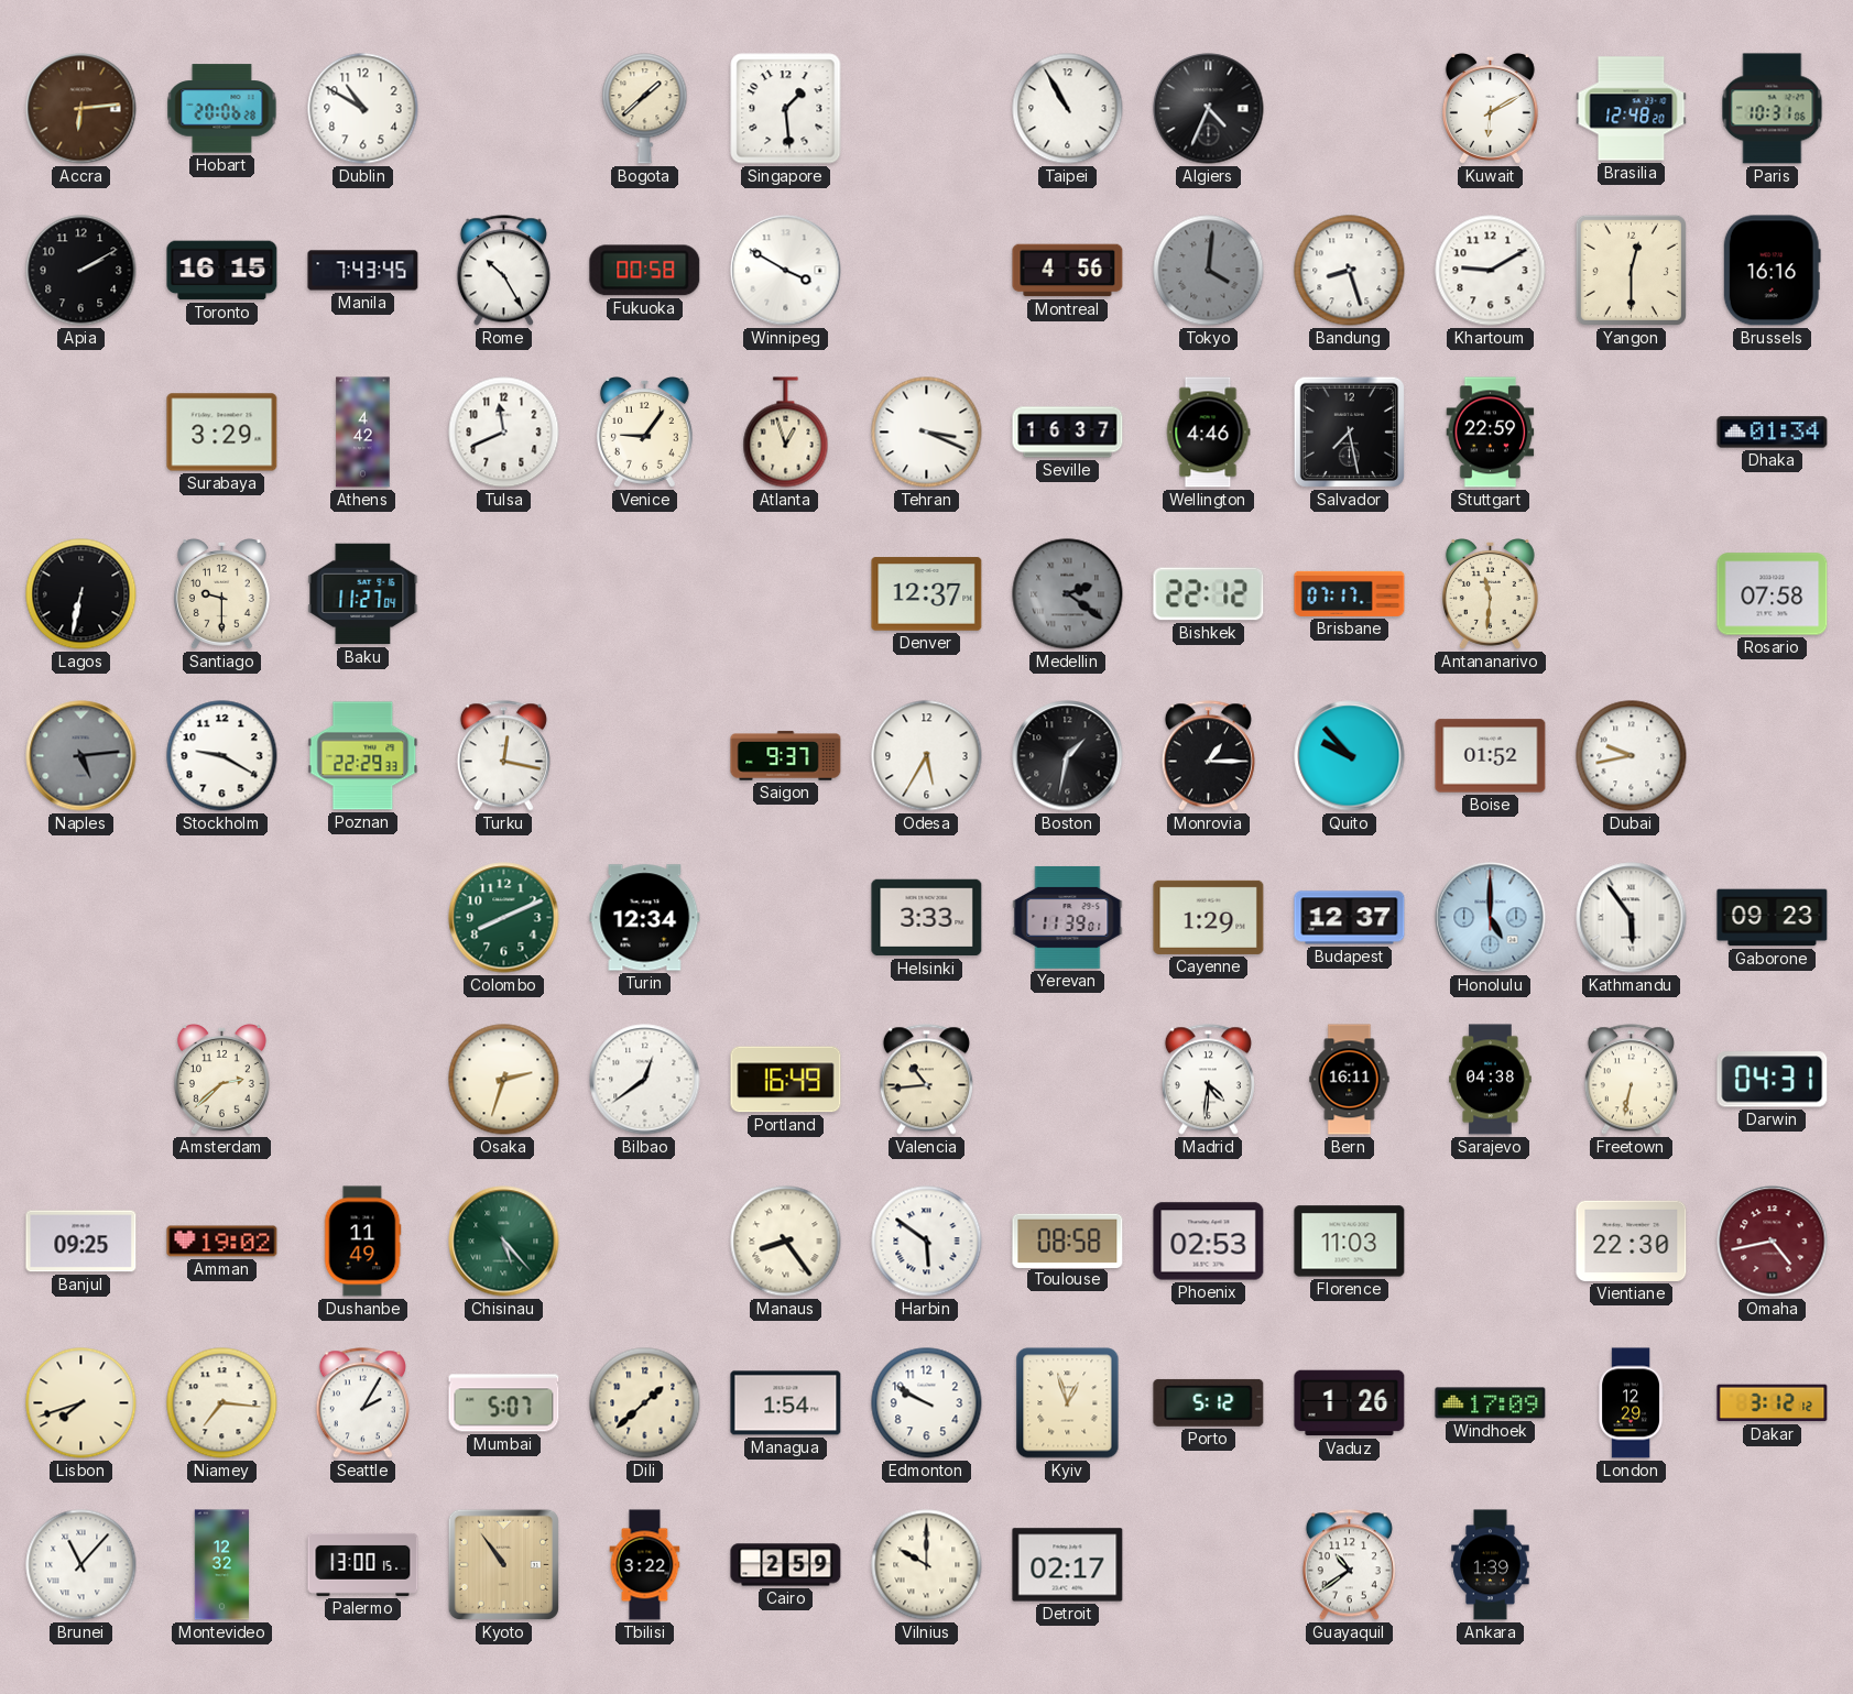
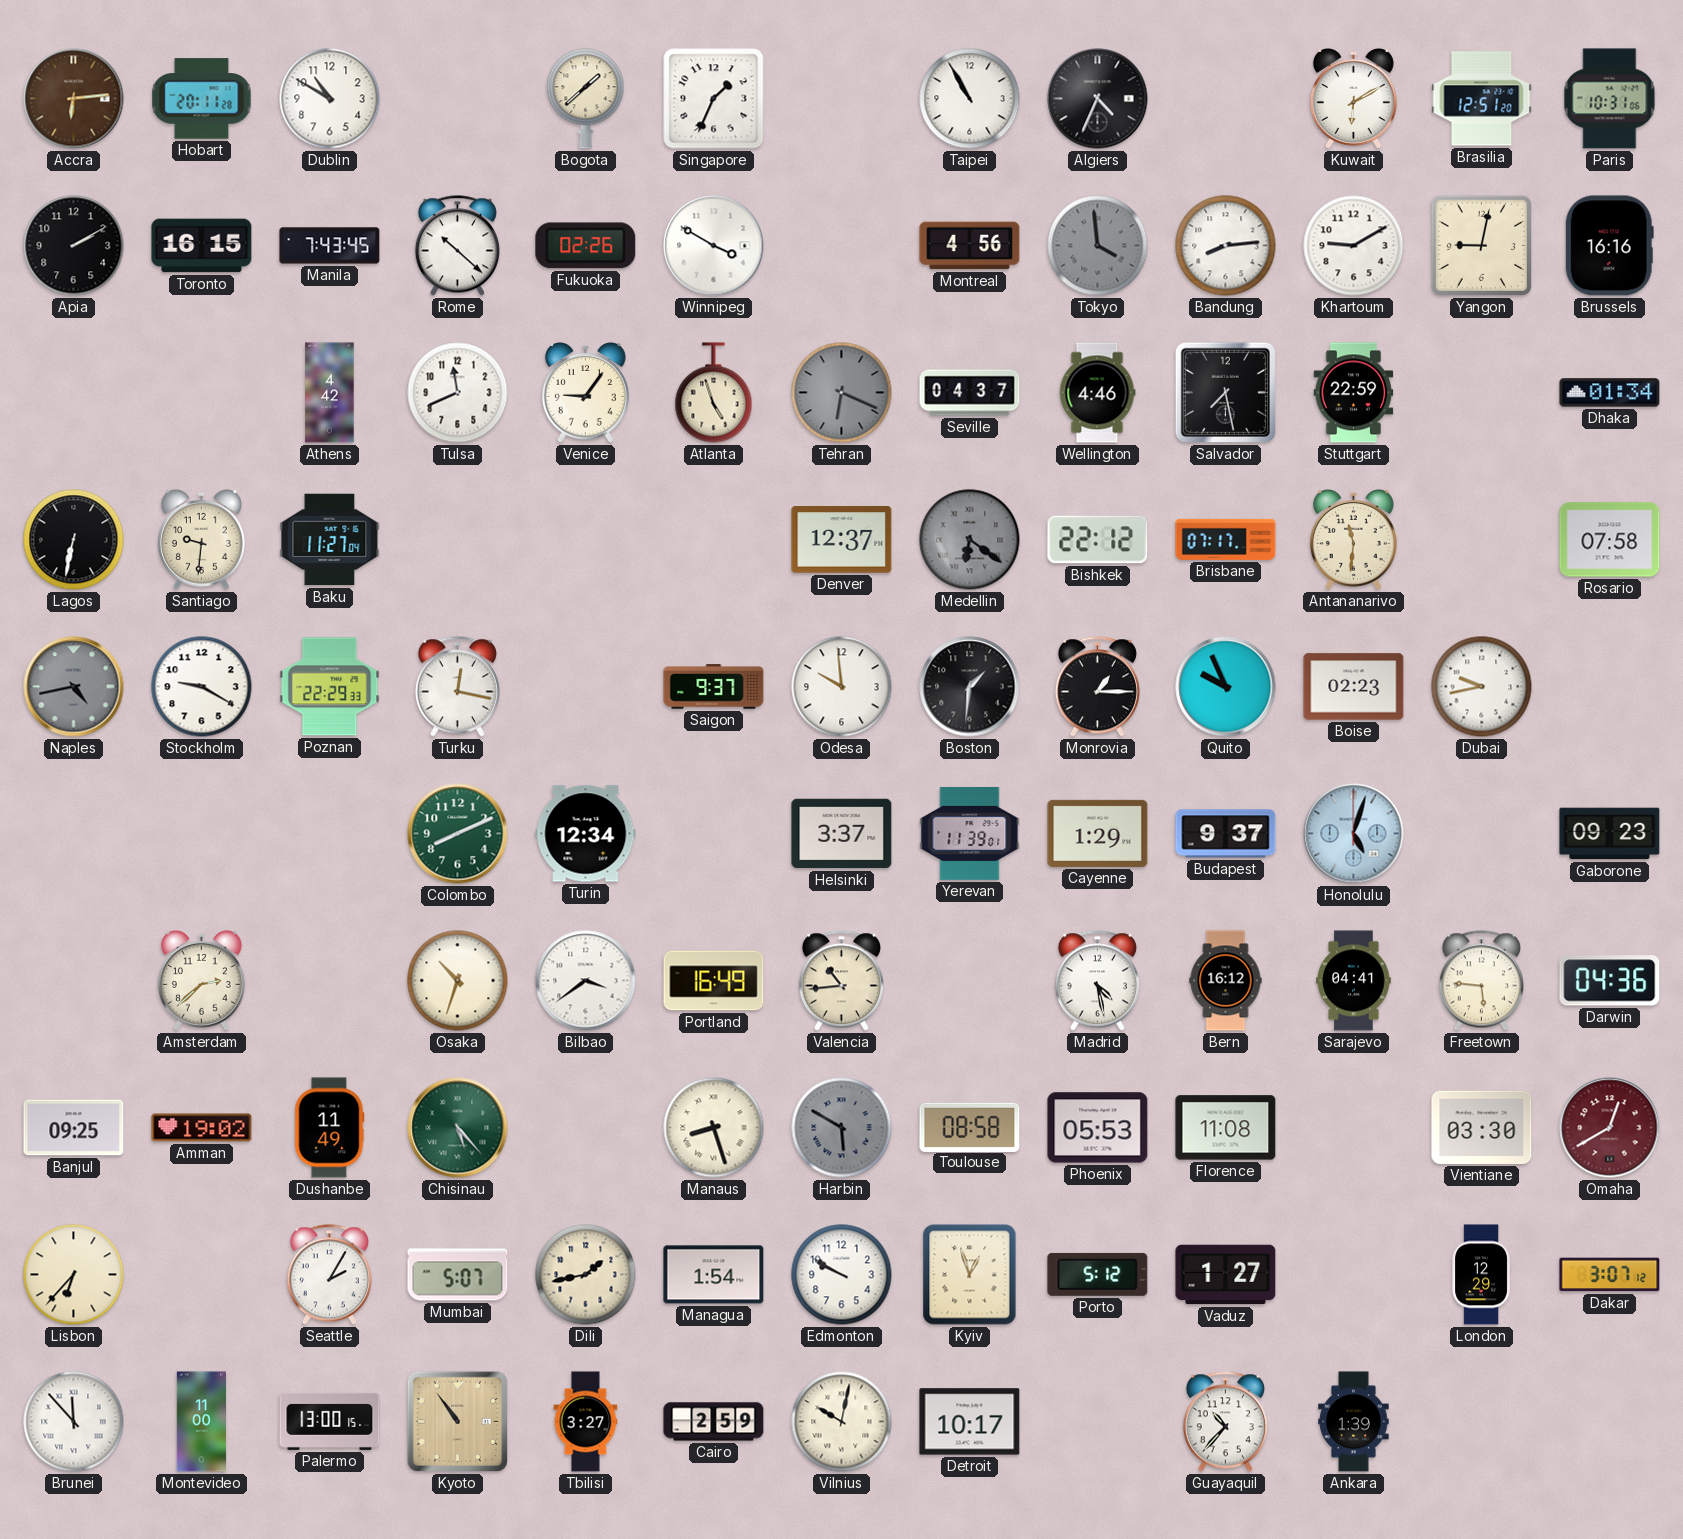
Hobart: 20:06 -> 20:11 (202, 99)
Singapore: 1:29 -> 1:34 (714, 99)
Brasilia: 12:48 -> 12:51 (1482, 99)
Rome: 10:25 -> 10:22 (457, 246)
Fukuoka: 00:58 -> 02:26 (586, 246)
Tokyo: 4:01 -> 3:59 (1098, 246)
Bandung: 8:27 -> 8:14 (1226, 246)
Yangon: 12:30 -> 9:02 (1481, 245)
Surabaya: 3:29 -> none (222, 433)
Atlanta: 12:57 -> 4:57 (714, 393)
Tehran: 3:19 -> 6:19 (842, 393)
Tehran dial: white -> grey (842, 393)
Seville: 16:37 -> 04:37 (970, 393)
Santiago: 9:30 -> 9:31 (201, 540)
Medellin: 2:21 -> 6:21 (970, 540)
Naples: 5:14 -> 4:43 (74, 687)
Odesa: 5:35 -> 9:59 (842, 687)
Boston: 1:32 -> 1:31 (970, 687)
Quito: 9:53 -> 9:56 (1226, 687)
Boise: 01:52 -> 02:23 (1354, 687)
Helsinki: 3:33 -> 3:37 (842, 834)
Budapest: 12:37 -> 9:37 (1226, 834)
Honolulu: 5:00 -> 5:03 (1354, 834)
Kathmandu: 5:54 -> none (1632, 918)
Osaka: 2:33 -> 10:33 (458, 981)
Bilbao: 12:39 -> 3:39 (586, 981)
Madrid: 4:31 -> 4:28 (1097, 981)
Bern: 16:11 -> 16:12 (1226, 981)
Sarajevo: 04:38 -> 04:41 (1354, 981)
Freetown: 6:32 -> 5:46 (1481, 981)
Darwin: 04:31 -> 04:36 (1610, 981)
Manaus: 8:24 -> 8:27 (714, 1128)
Harbin: 5:51 -> 5:50 (842, 1128)
Harbin dial: white -> grey (842, 1128)
Phoenix: 02:53 -> 05:53 (1098, 1128)
Florence: 11:03 -> 11:08 (1226, 1128)
Vientiane: 22:30 -> 03:30 (1482, 1127)
Omaha: 4:43 -> 12:40 (1610, 1128)
Lisbon: 7:42 -> 6:37 (74, 1275)
Niamey: 7:16 -> none (222, 1403)
Dili: 1:38 -> 1:43 (586, 1275)
Vaduz: 1:26 -> 1:27 (1226, 1275)
Windhoek: 17:09 -> none (1491, 1403)
Dakar: 3:12 -> 3:07 (1610, 1275)
Brunei: 11:07 -> 11:53 (74, 1422)
Montevideo: 12:32 -> 11:00 (202, 1422)
Tbilisi: 3:22 -> 3:27 (586, 1422)
Vilnius: 10:00 -> 10:02 (842, 1422)
Detroit: 02:17 -> 10:17 (970, 1422)
Guayaquil: 10:39 -> 10:37 (1225, 1422)
